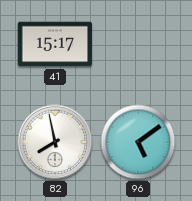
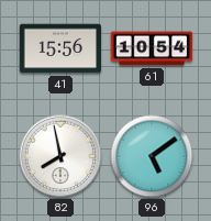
41: 15:17 -> 15:56 (60, 48)
61: none -> 10:54 (152, 48)
